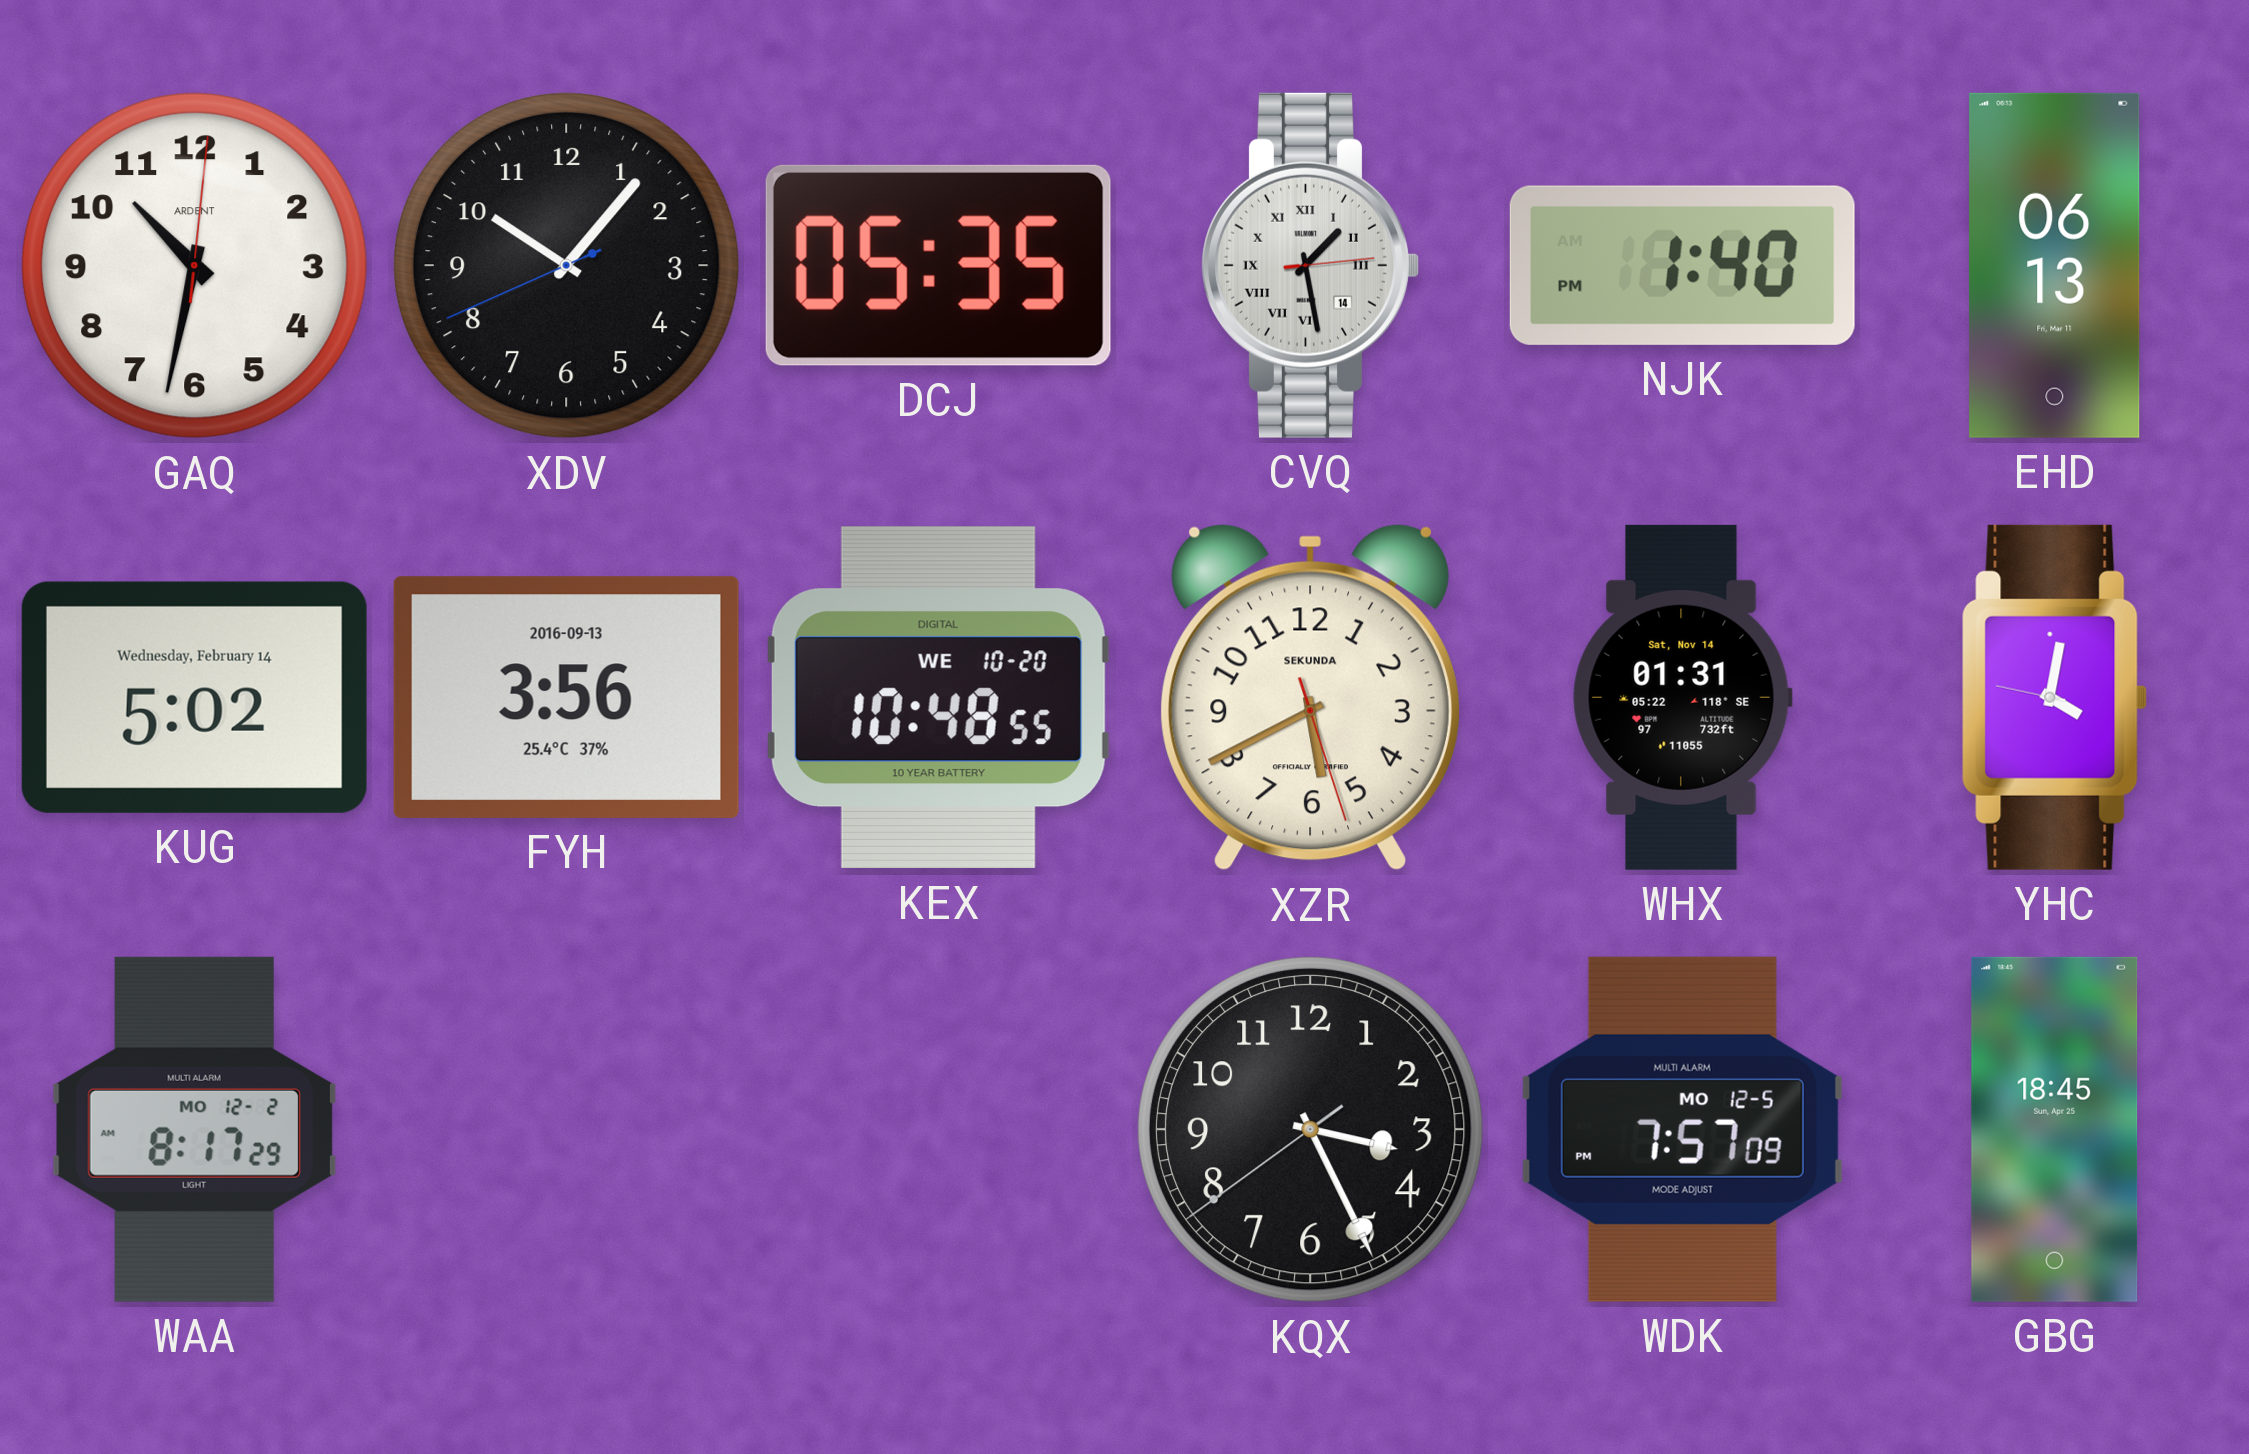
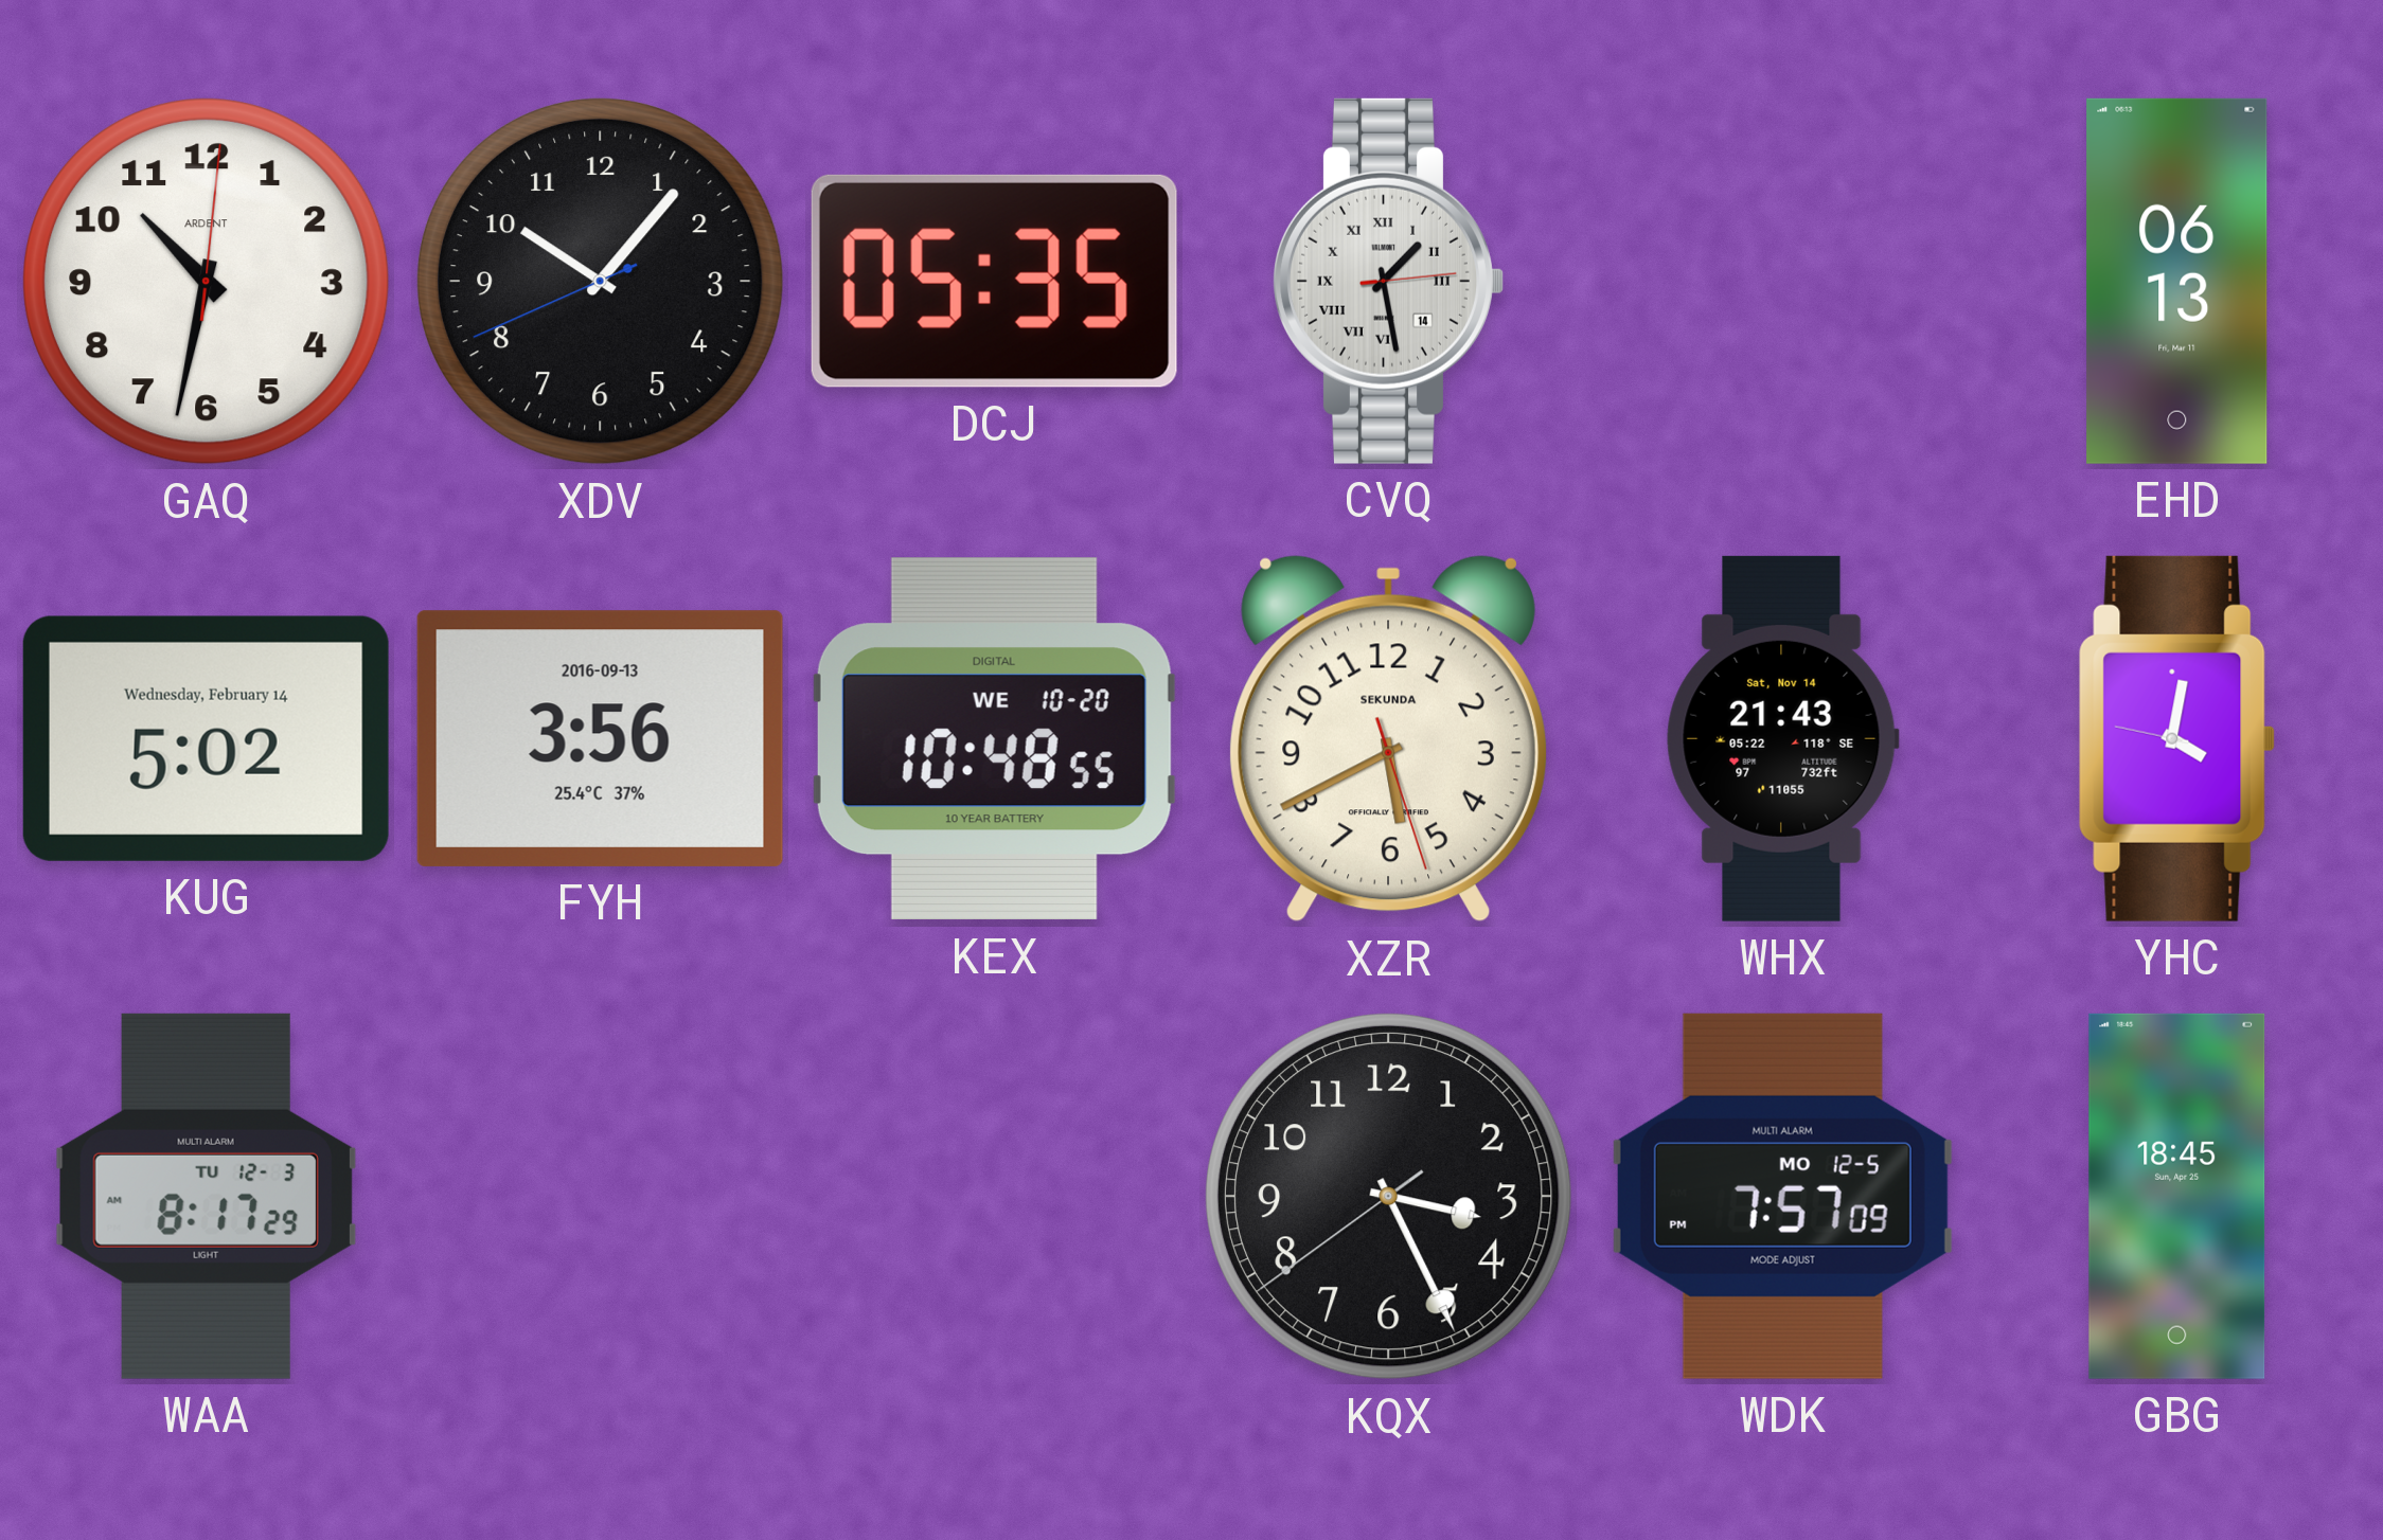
NJK: 1:40 -> none (1682, 265)
WHX: 01:31 -> 21:43 (1782, 738)
WAA date: MO 12-2 -> TU 12-3 (206, 1196)
